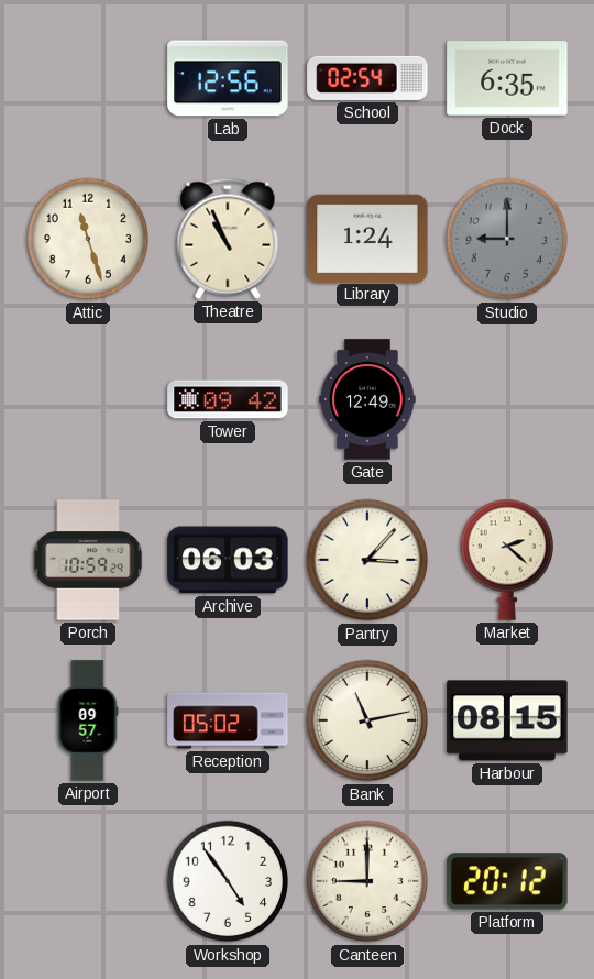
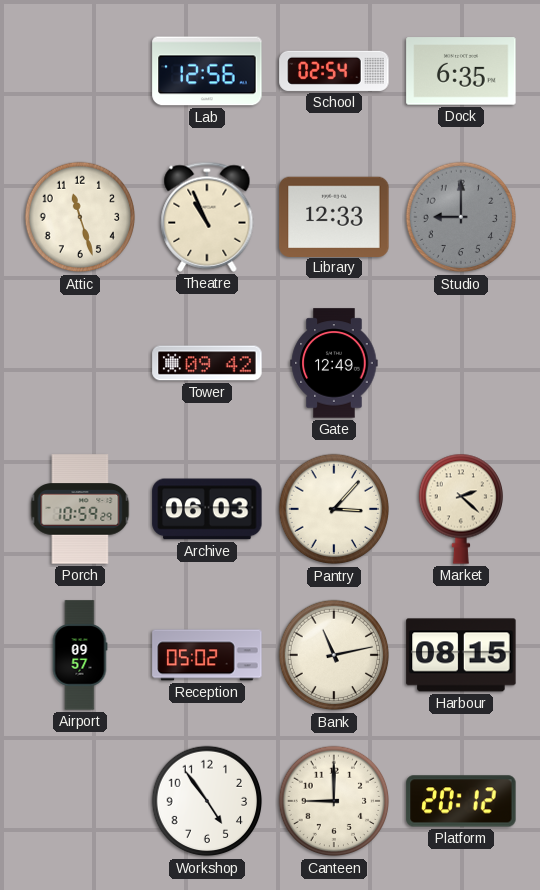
Library: 1:24 -> 12:33 (334, 216)
